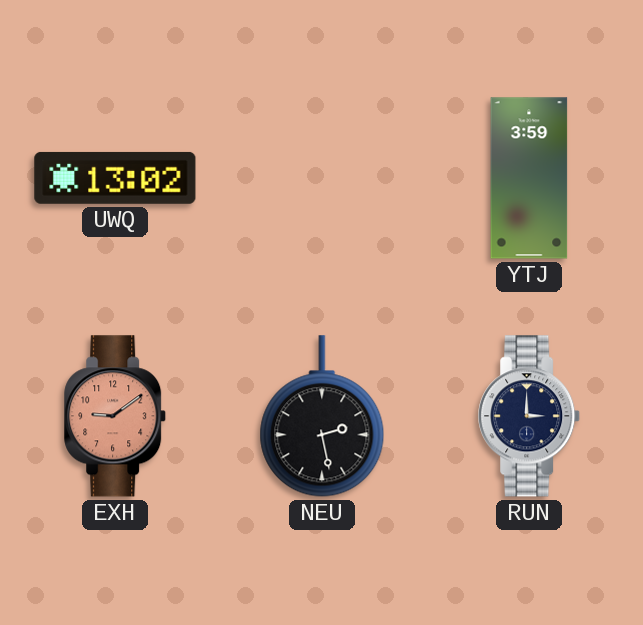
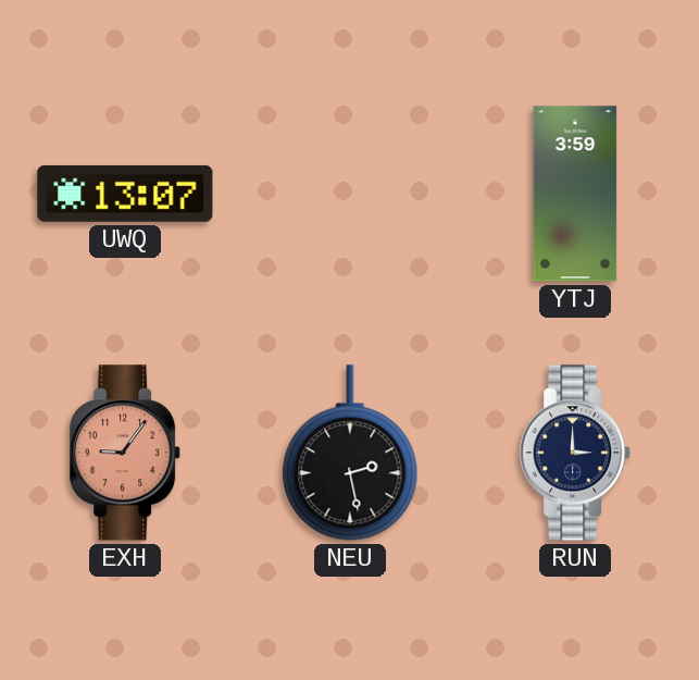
UWQ: 13:02 -> 13:07 (125, 194)
EXH: 9:09 -> 9:06 (126, 453)
